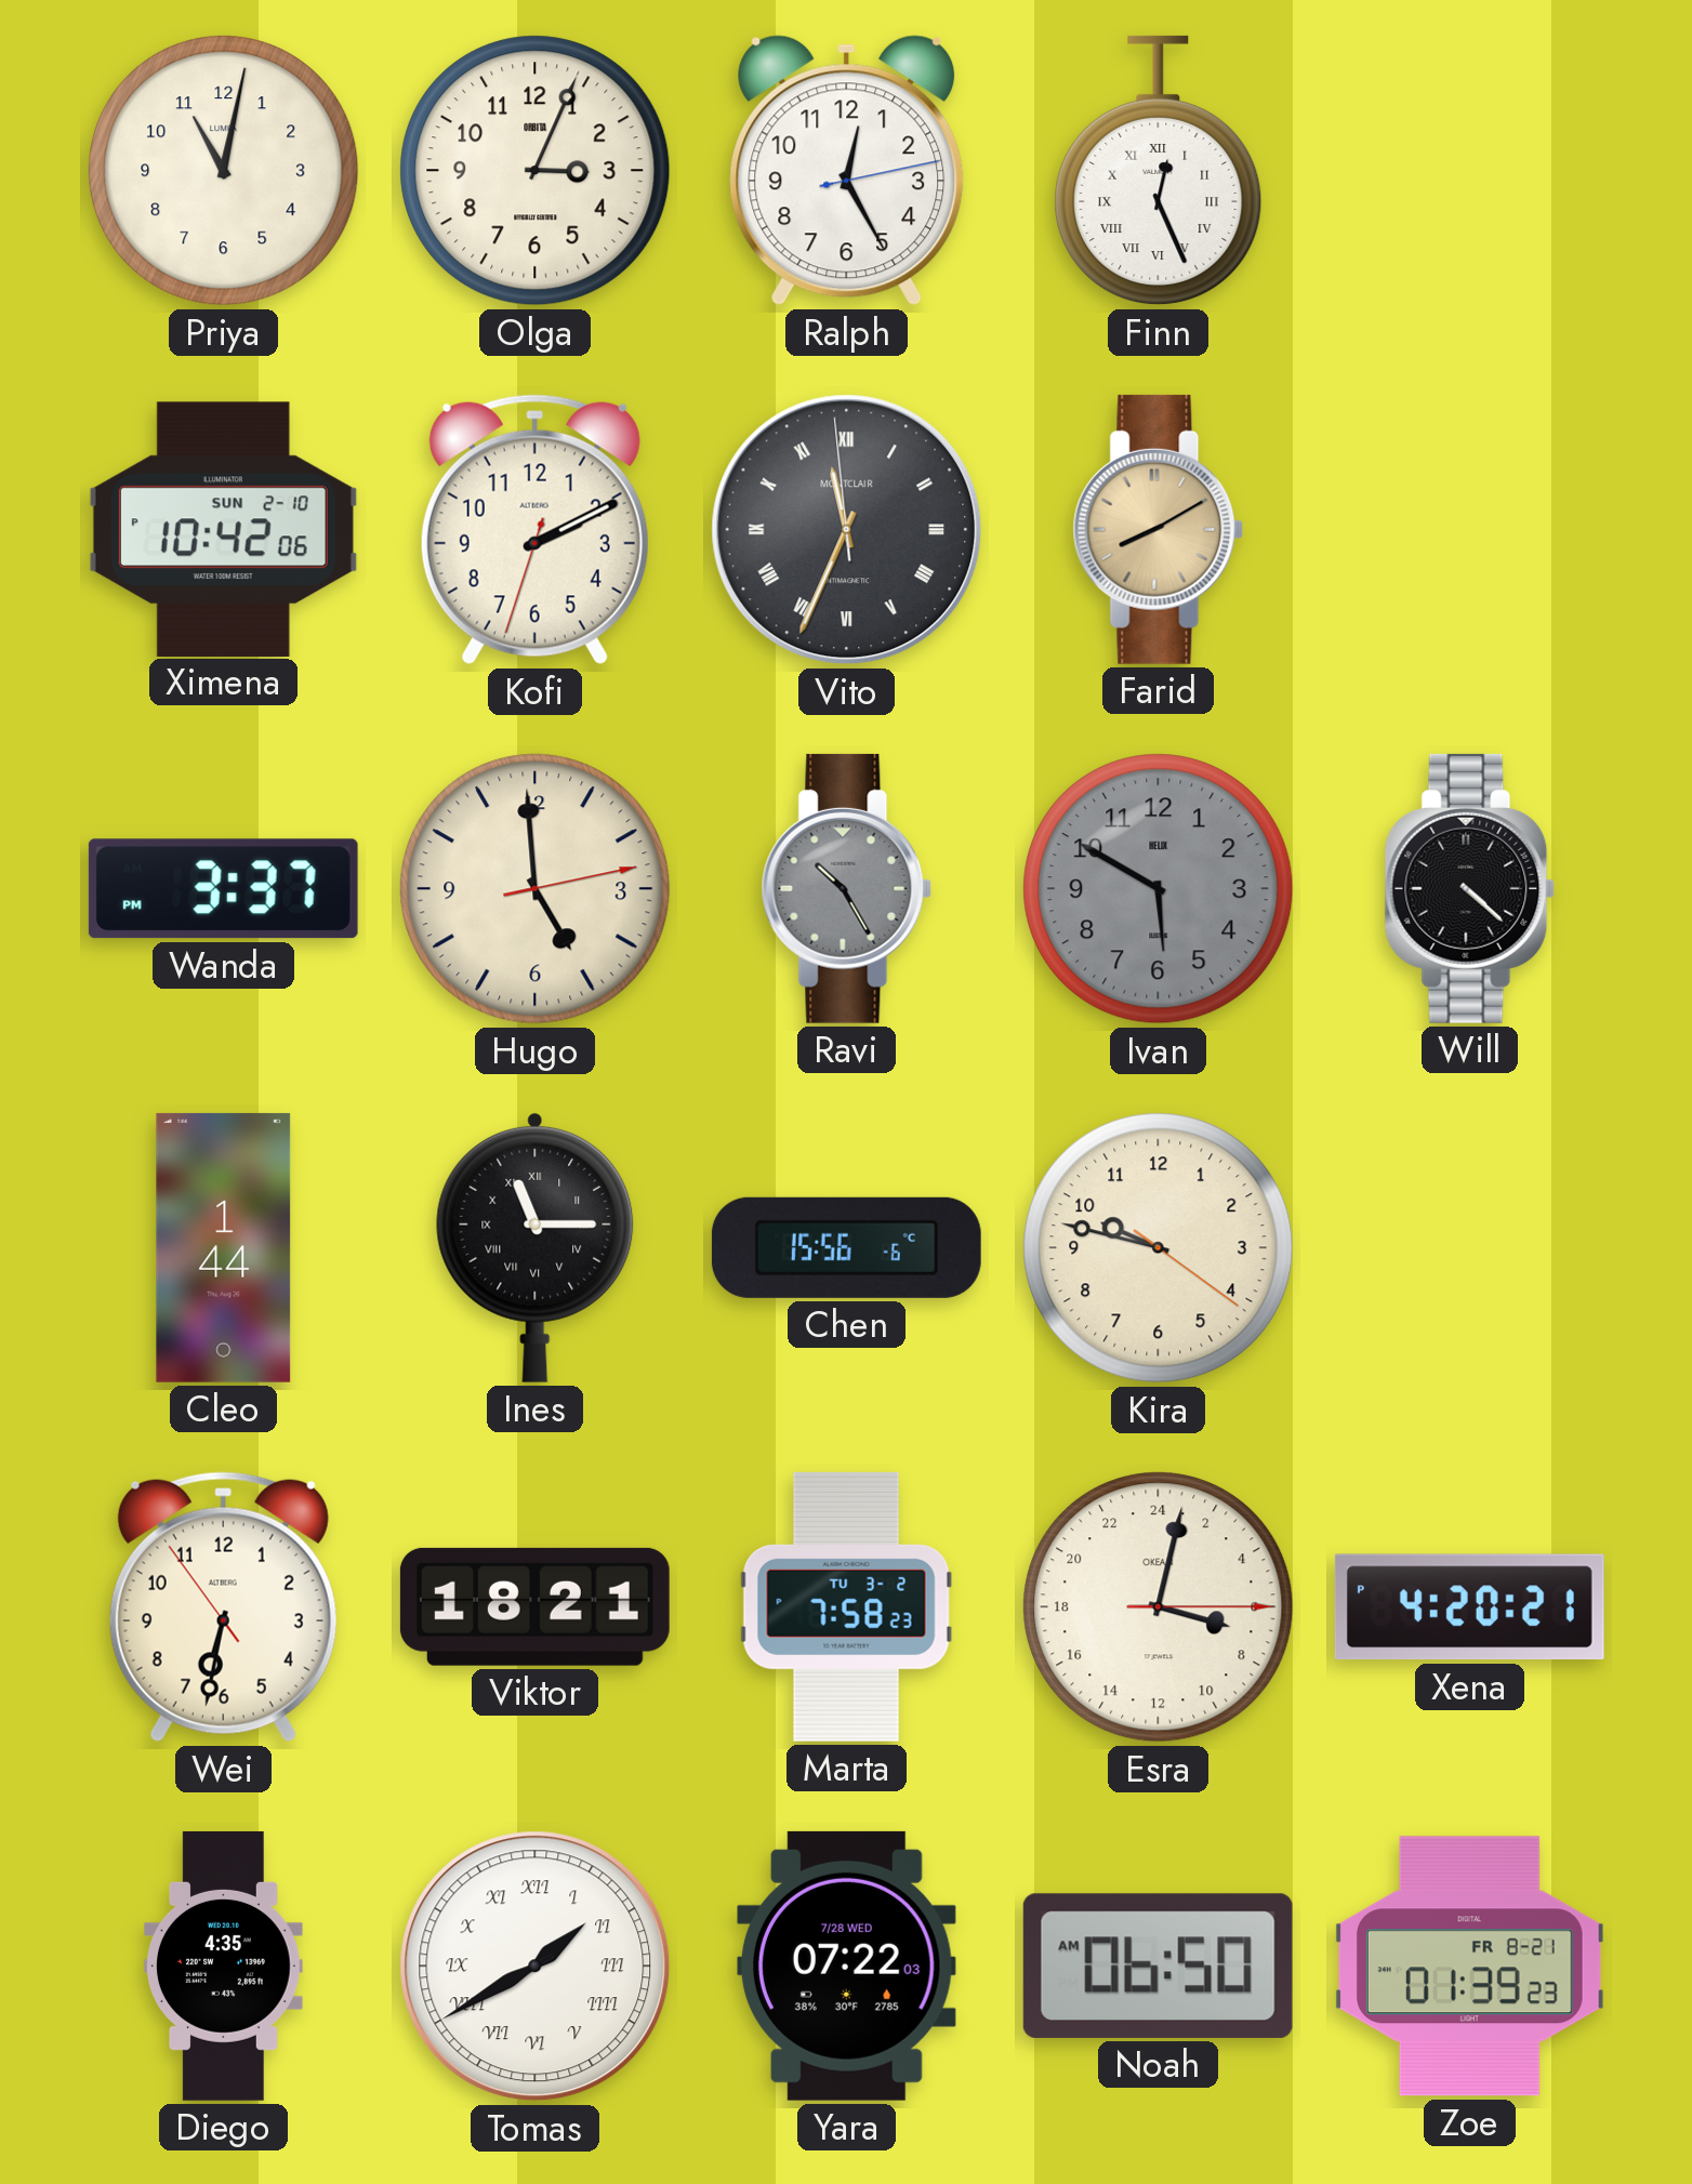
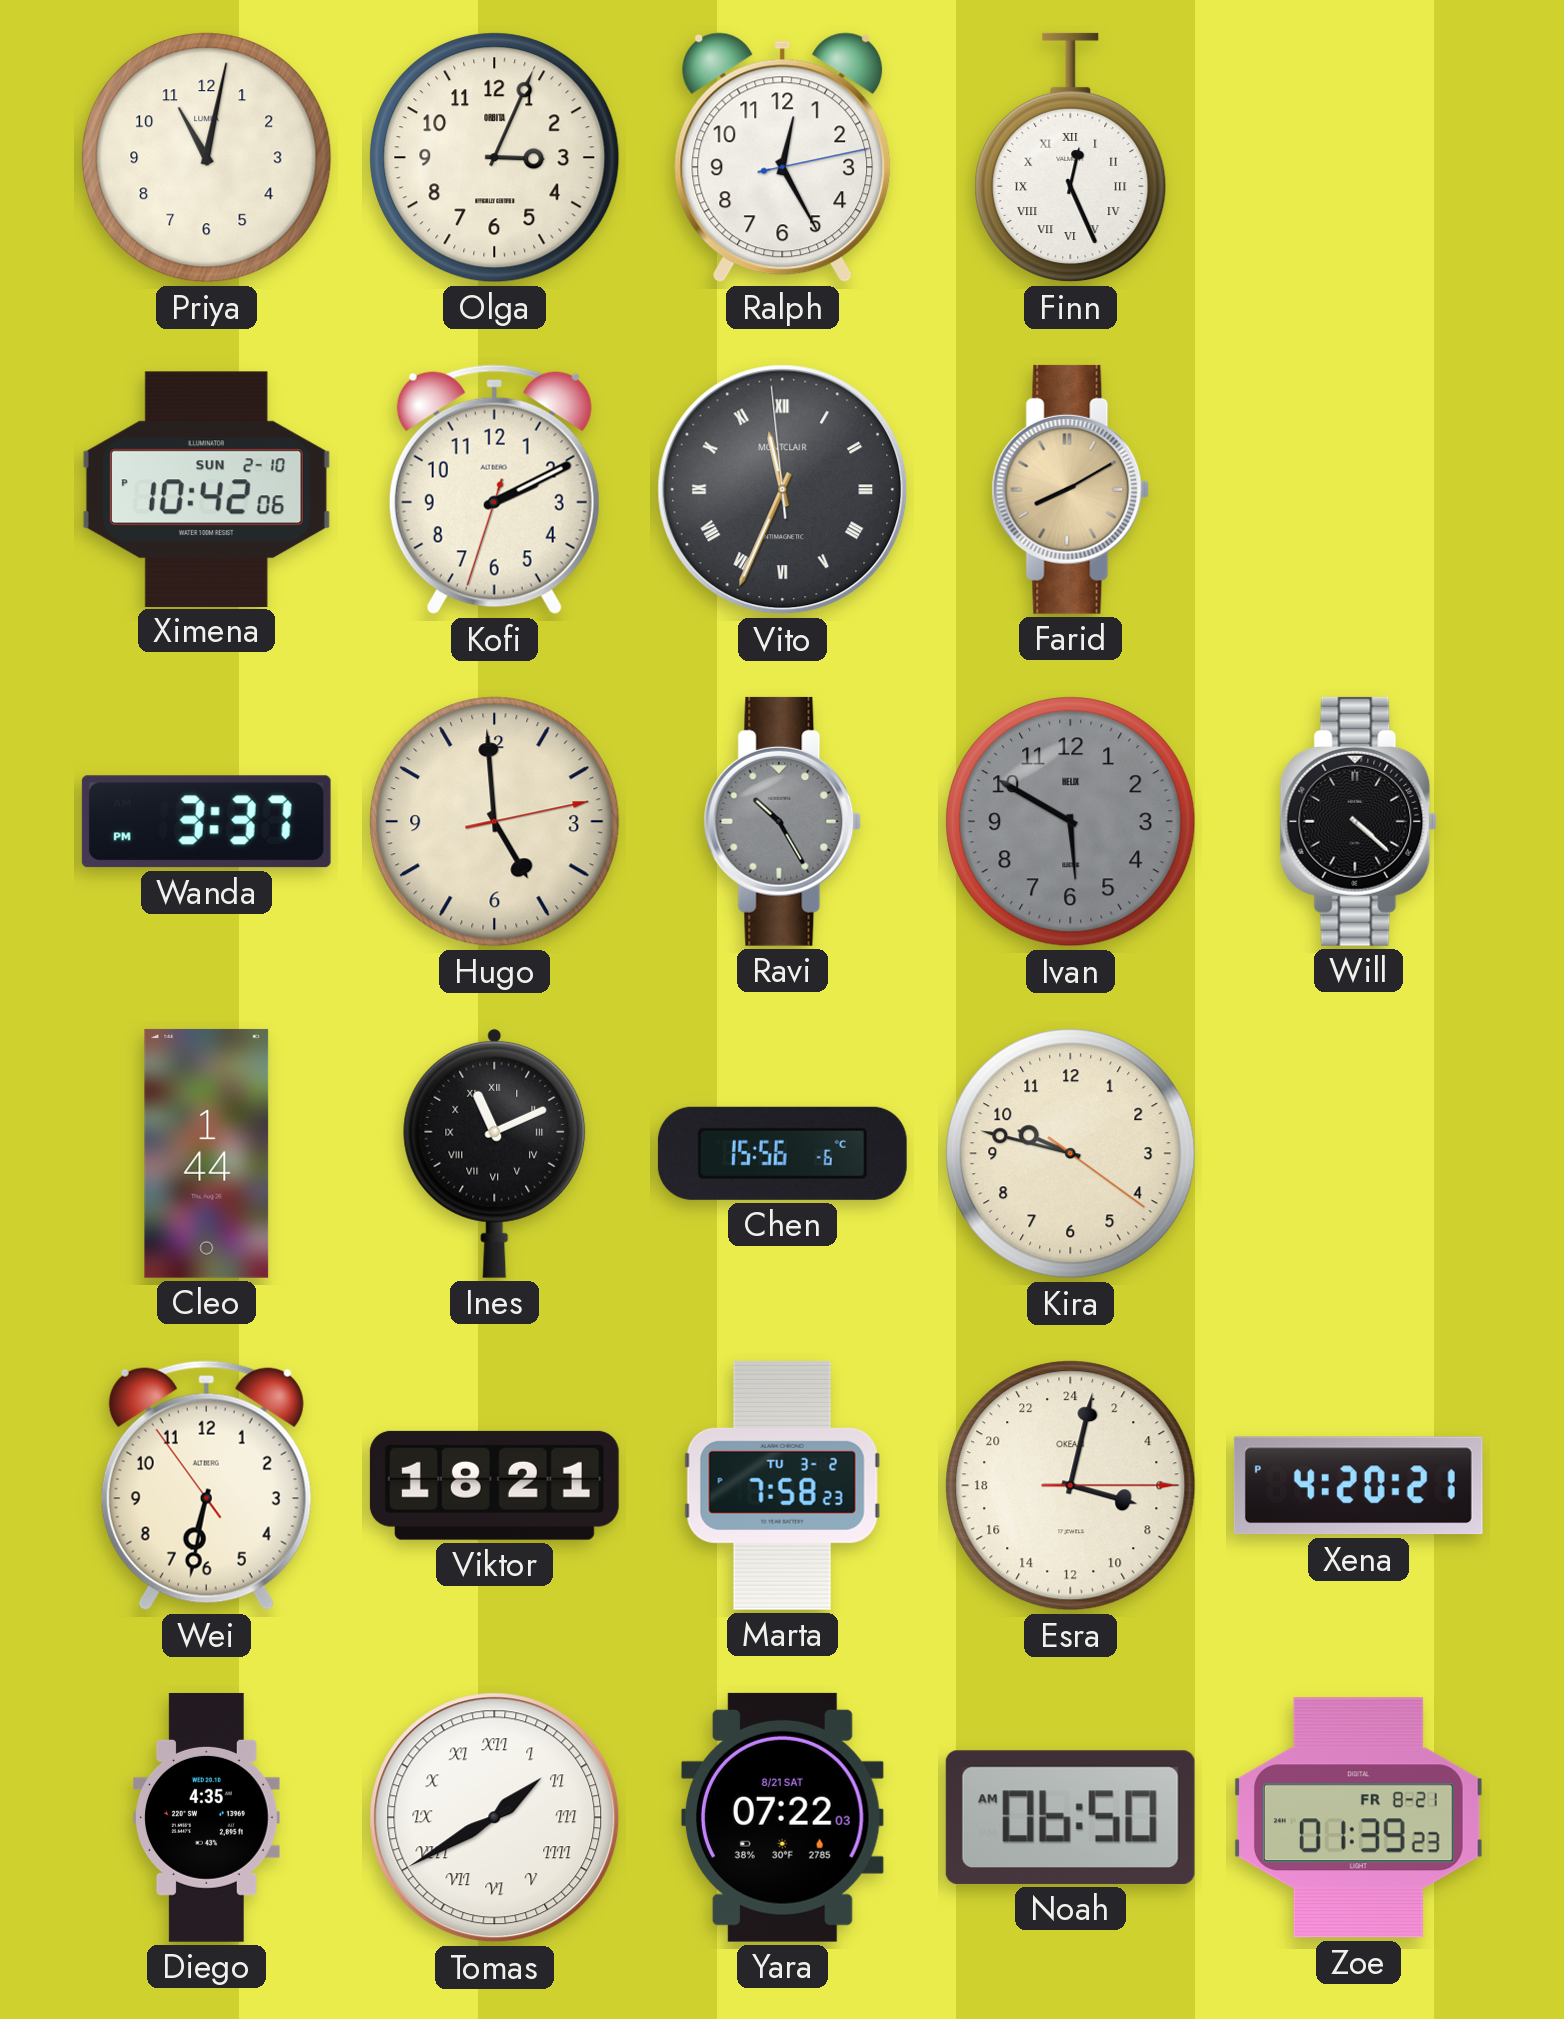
Ines: 11:15 -> 11:11 (495, 1153)
Yara date: 7/28 WED -> 8/21 SAT (782, 1817)
